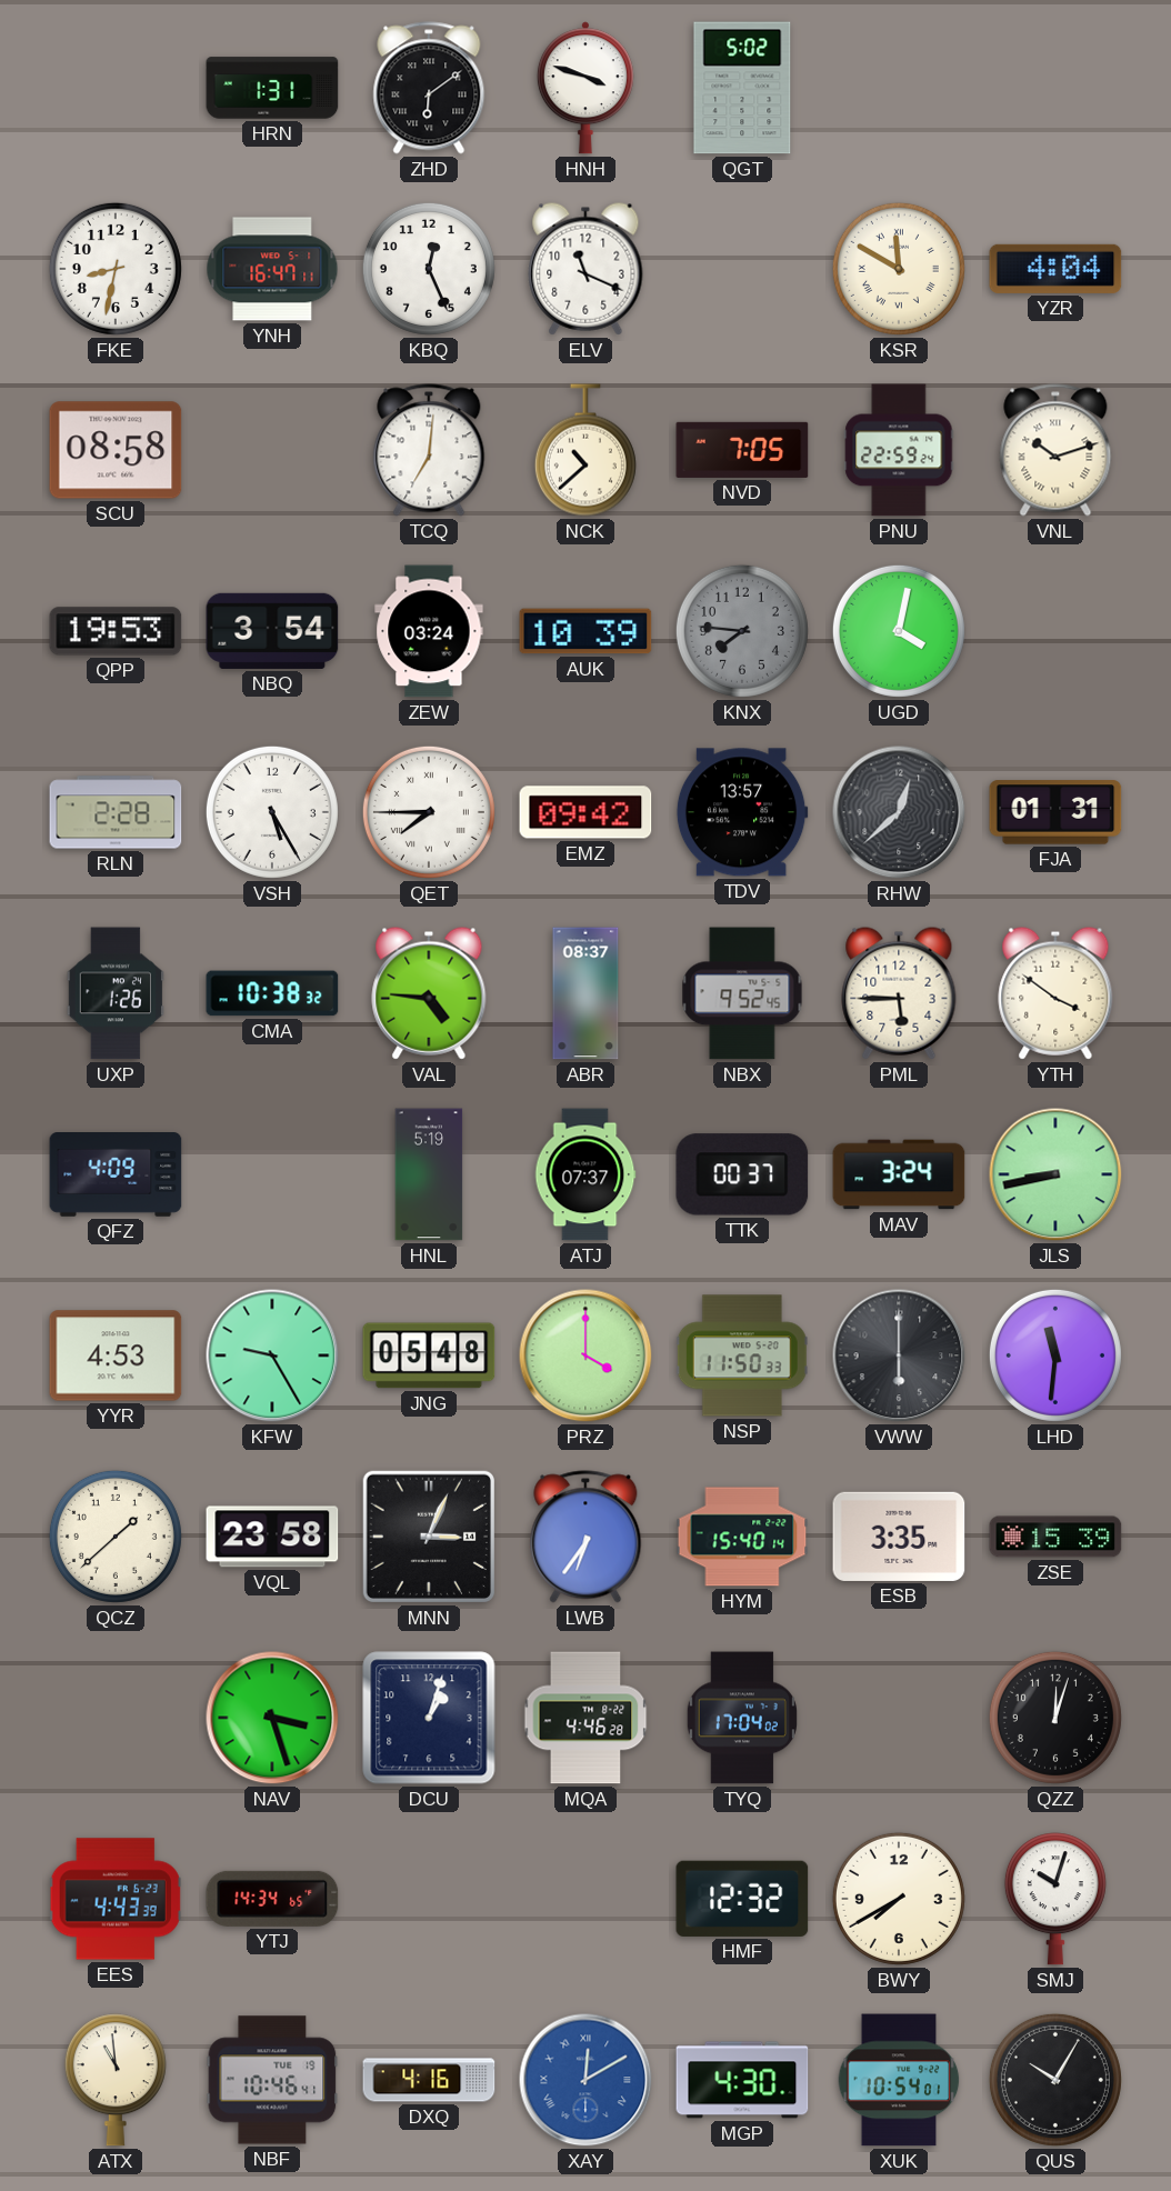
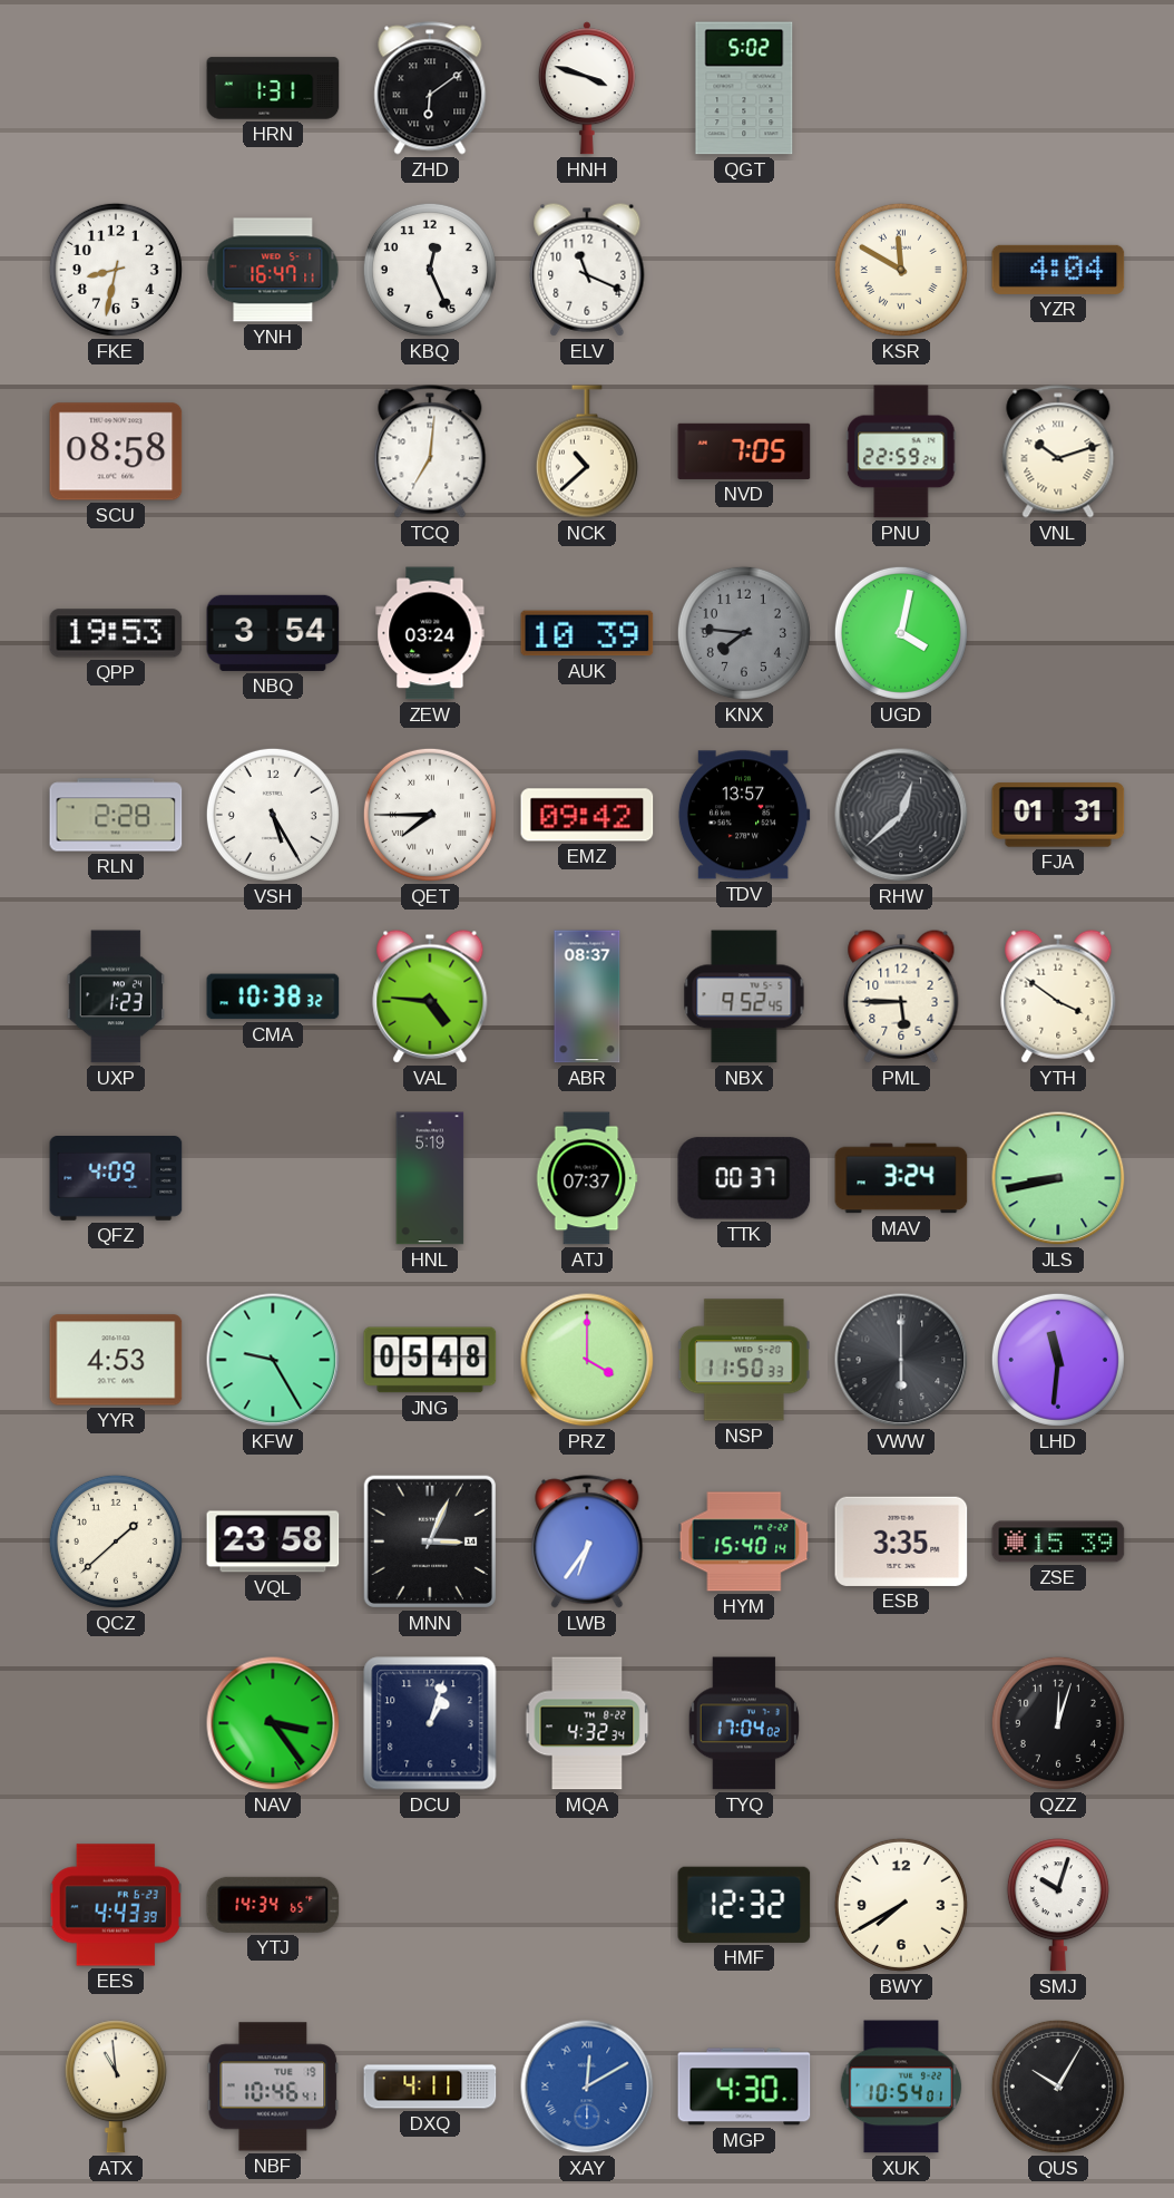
UXP: 1:26 -> 1:23 (115, 996)
NAV: 3:27 -> 3:24 (273, 1723)
MQA: 4:46 -> 4:32 (587, 1723)
DXQ: 4:16 -> 4:11 (430, 2087)
